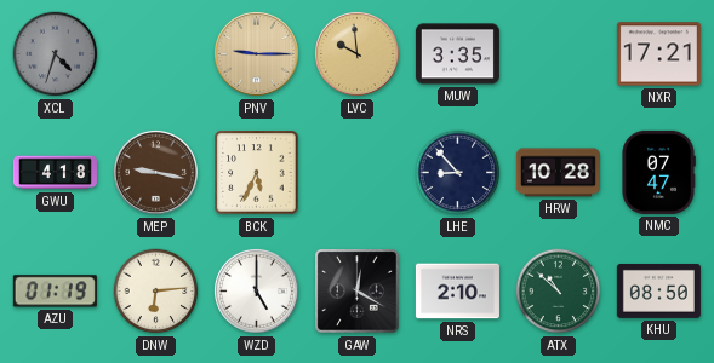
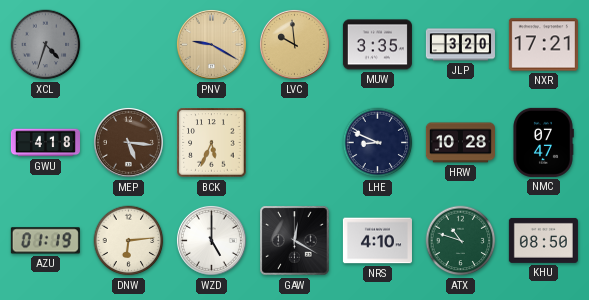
PNV: 9:15 -> 9:20 (211, 44)
JLP: none -> 3:20 (460, 45)
MEP: 9:17 -> 5:16 (128, 142)
LHE: 8:53 -> 8:49 (378, 143)
NRS: 2:10 -> 4:10 (377, 241)
ATX: 10:52 -> 10:48 (461, 241)
